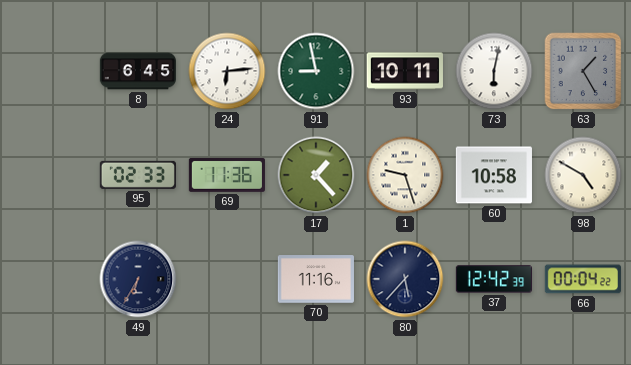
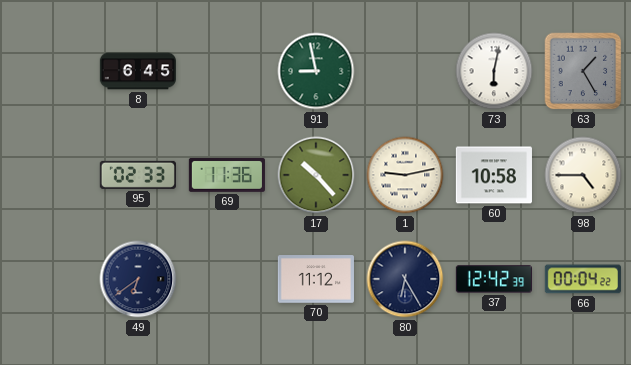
24: 6:14 -> none (227, 71)
93: 10:11 -> none (404, 71)
17: 1:23 -> 10:23 (316, 175)
1: 9:27 -> 9:13 (405, 175)
98: 4:50 -> 4:45 (583, 175)
49: 6:35 -> 6:39 (138, 279)
70: 11:16 -> 11:12 (316, 279)
80: 5:37 -> 6:25 (405, 279)
